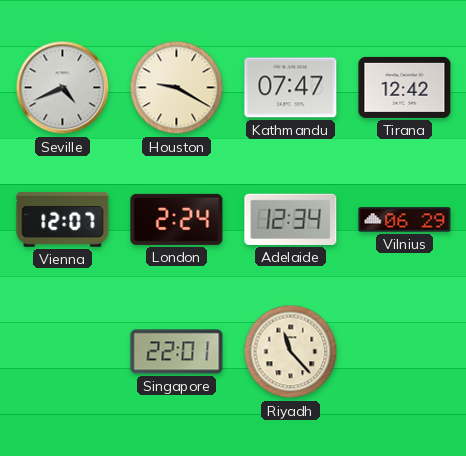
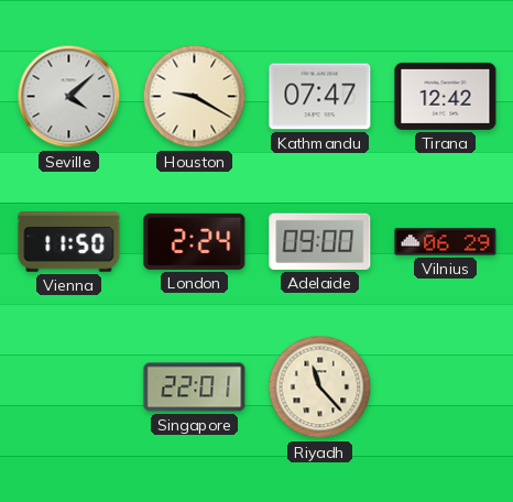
Seville: 4:41 -> 4:08 (69, 97)
Vienna: 12:07 -> 11:50 (69, 242)
Adelaide: 12:34 -> 09:00 (320, 241)
